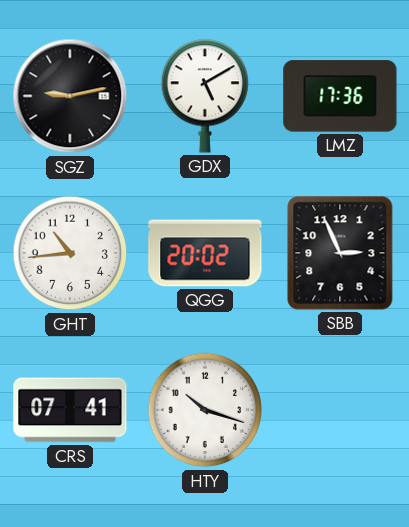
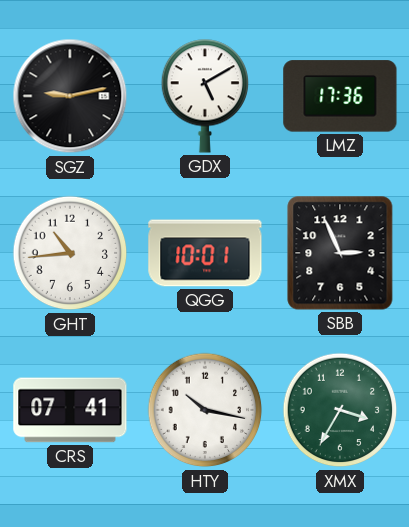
QGG: 20:02 -> 10:01 (205, 253)
HTY: 10:18 -> 10:17 (205, 410)
XMX: none -> 3:35 (340, 410)
